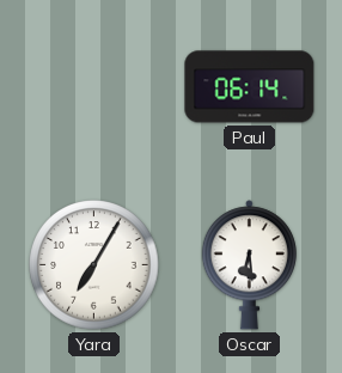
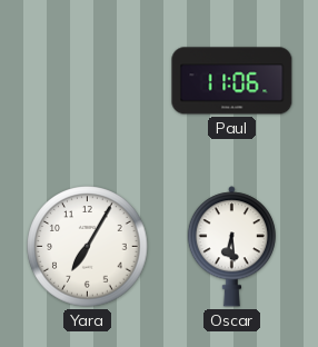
Paul: 06:14 -> 11:06 (232, 81)
